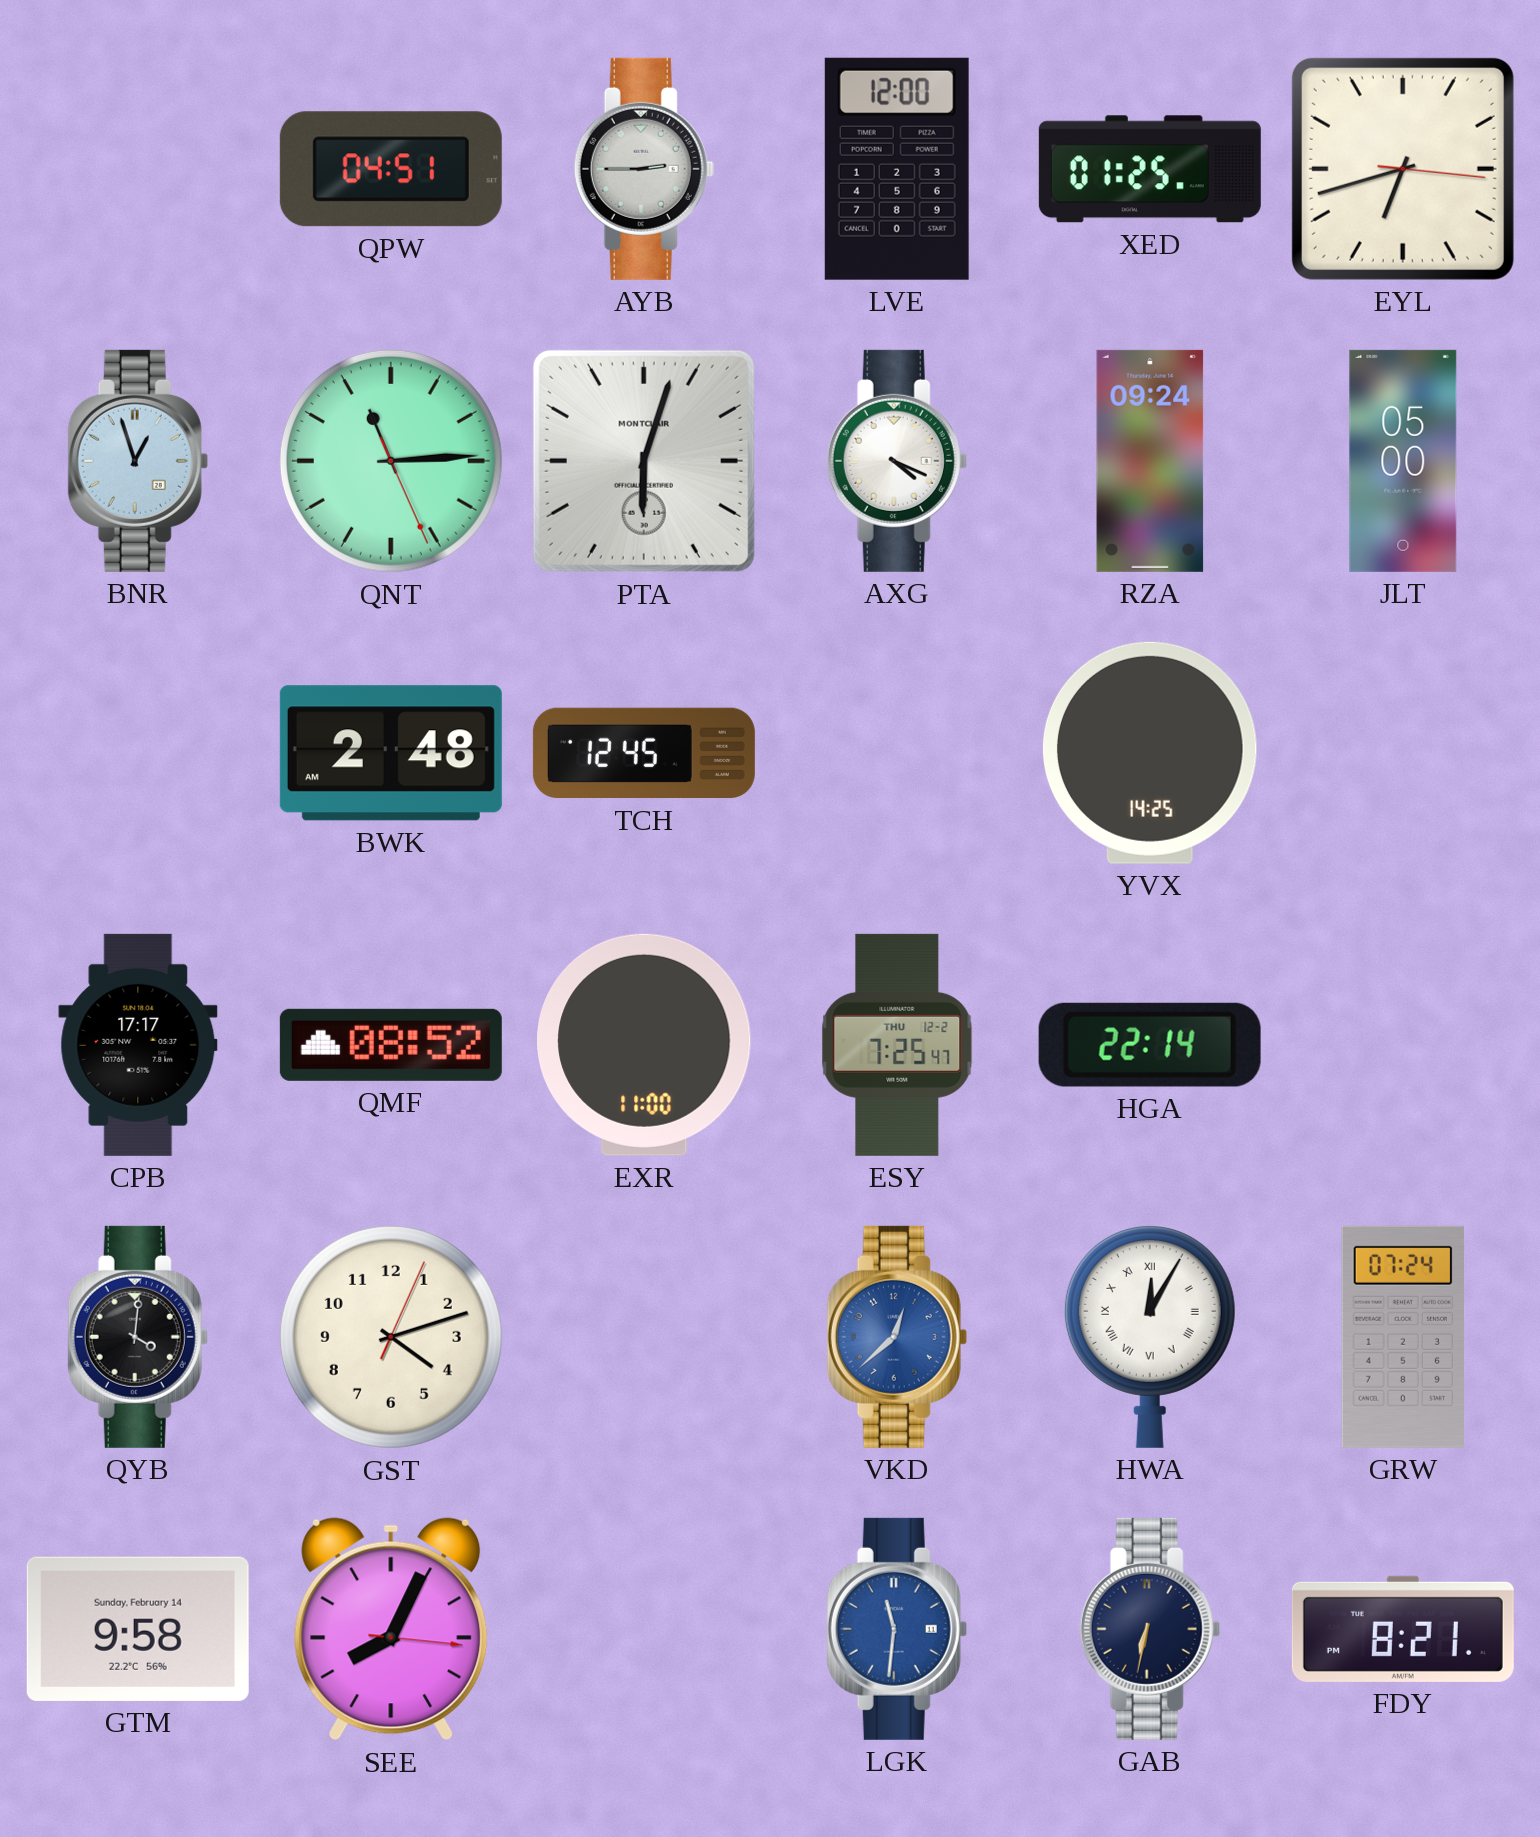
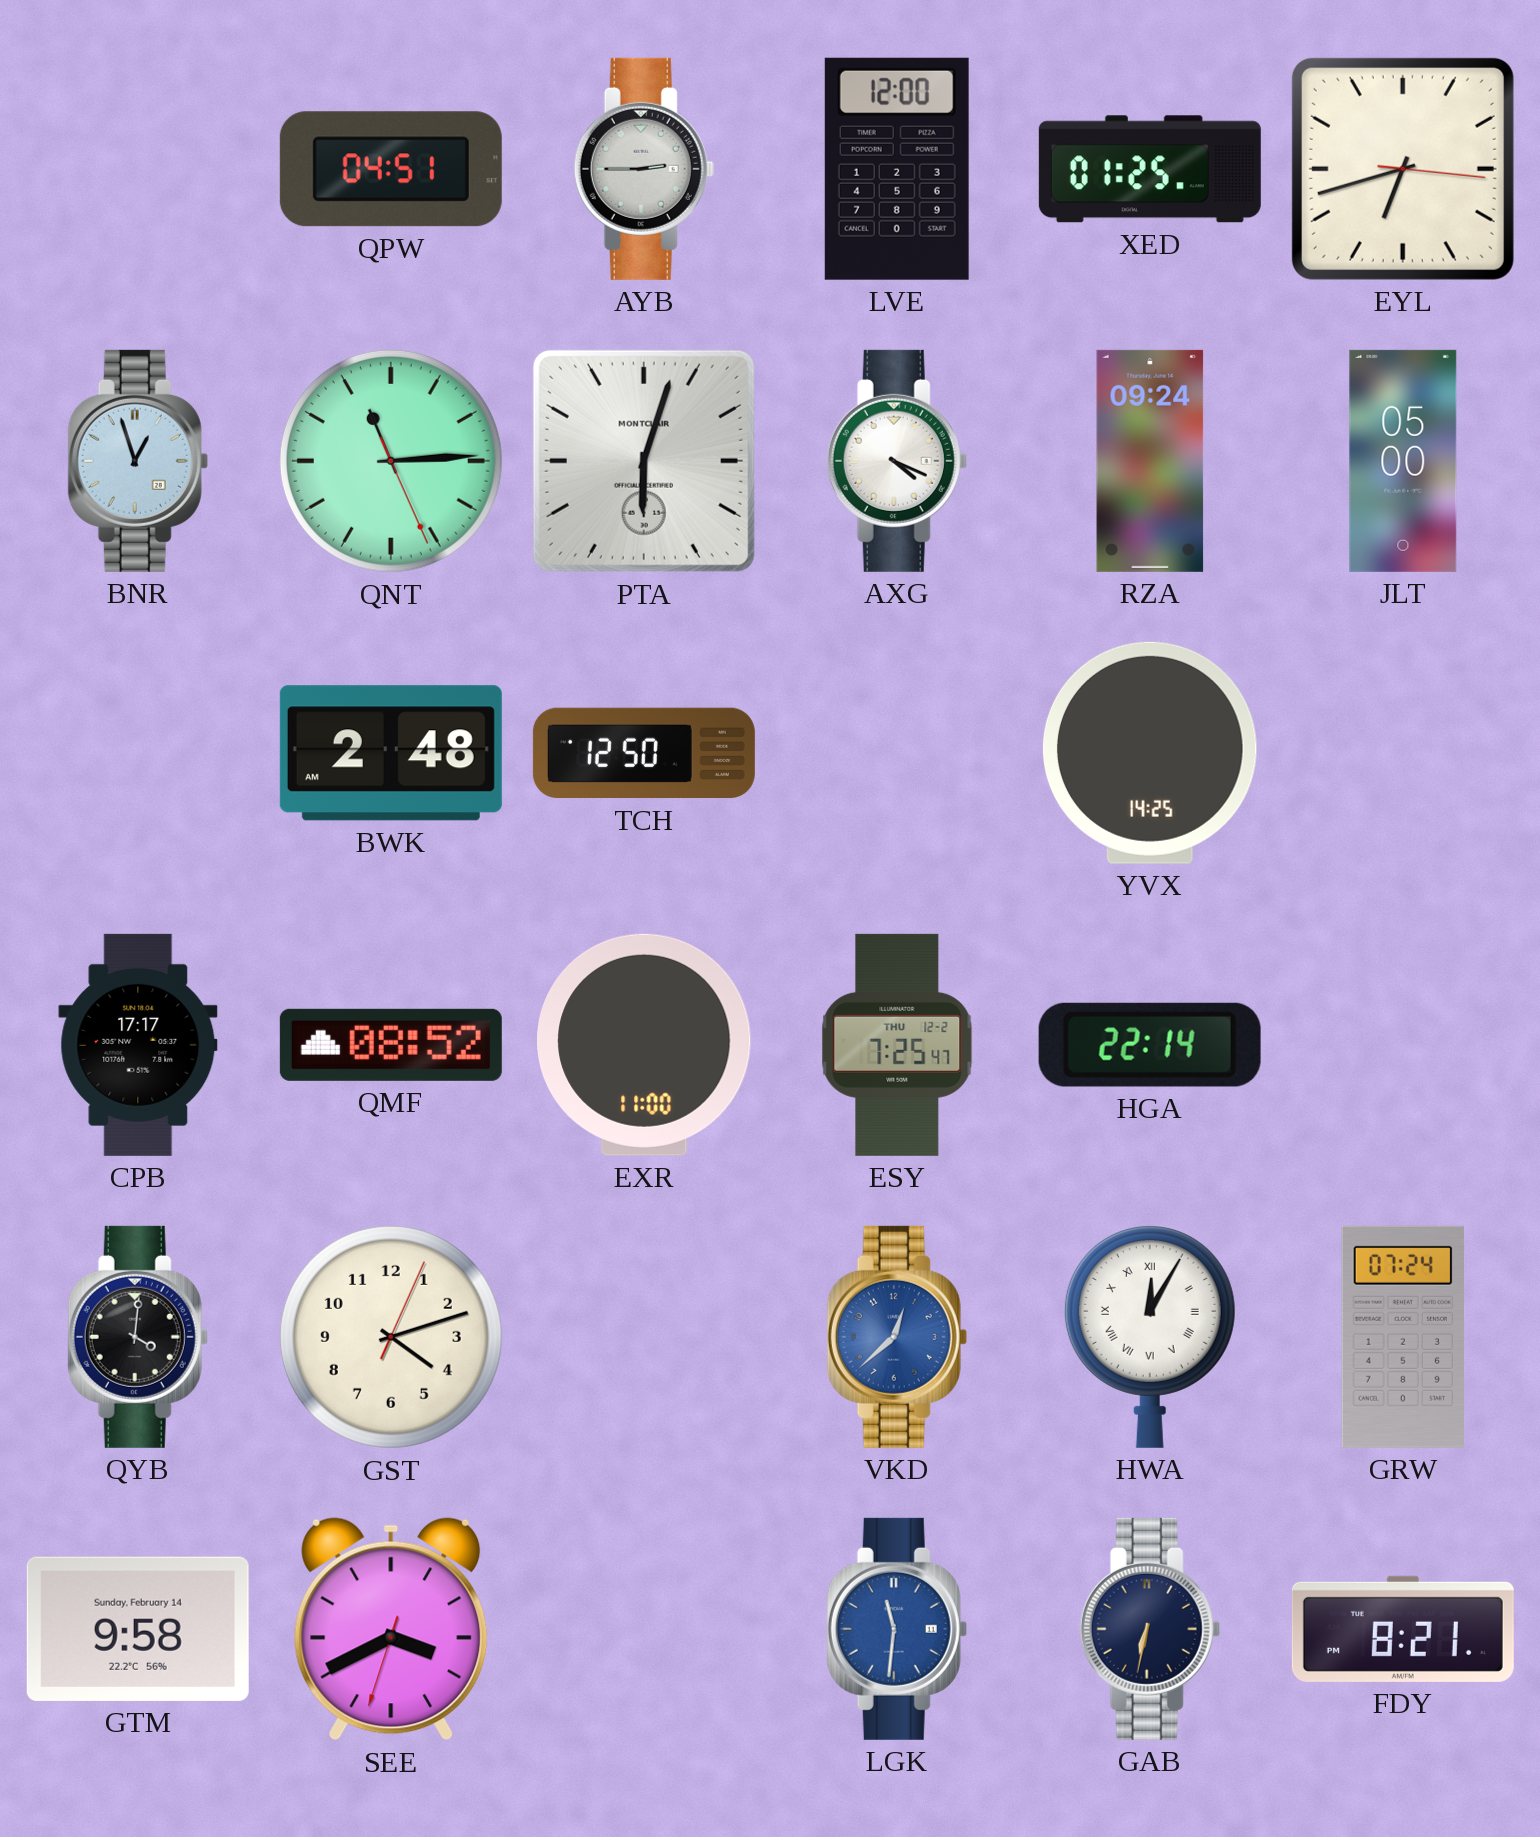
TCH: 12:45 -> 12:50 (644, 753)
SEE: 8:04 -> 3:40 (391, 1629)
